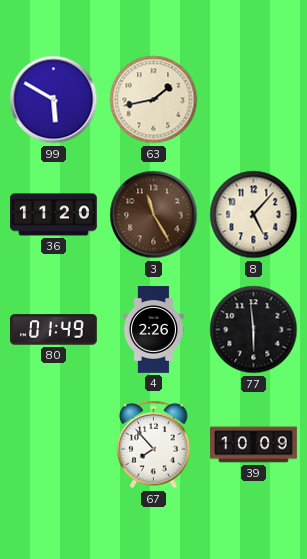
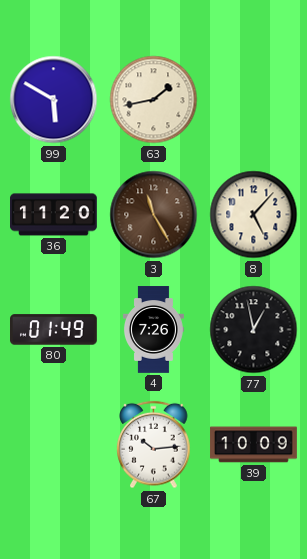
4: 2:26 -> 7:26 (153, 330)
77: 5:59 -> 12:58 (254, 330)
67: 7:53 -> 10:14 (154, 445)
